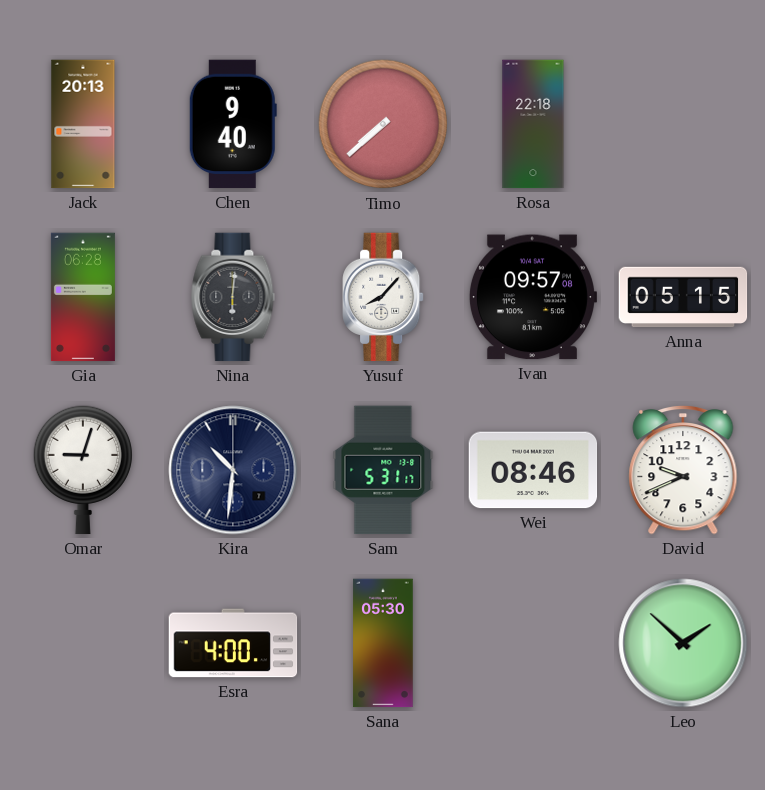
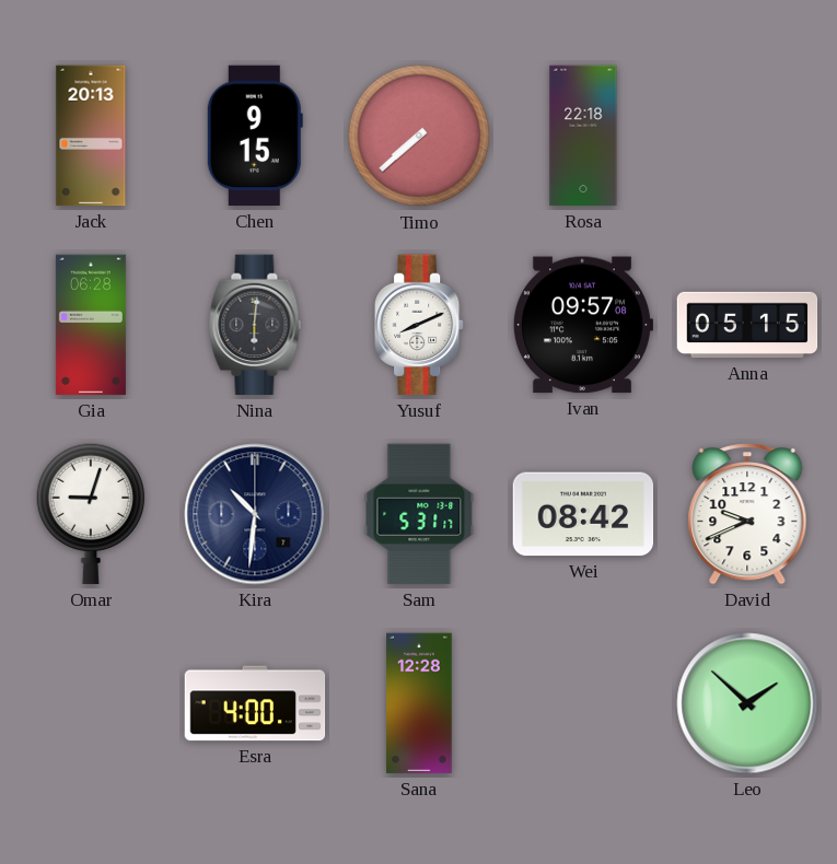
Chen: 9:40 -> 9:15 (255, 136)
Yusuf: 8:07 -> 8:11 (419, 325)
Wei: 08:46 -> 08:42 (583, 514)
Sana: 05:30 -> 12:28 (419, 703)
